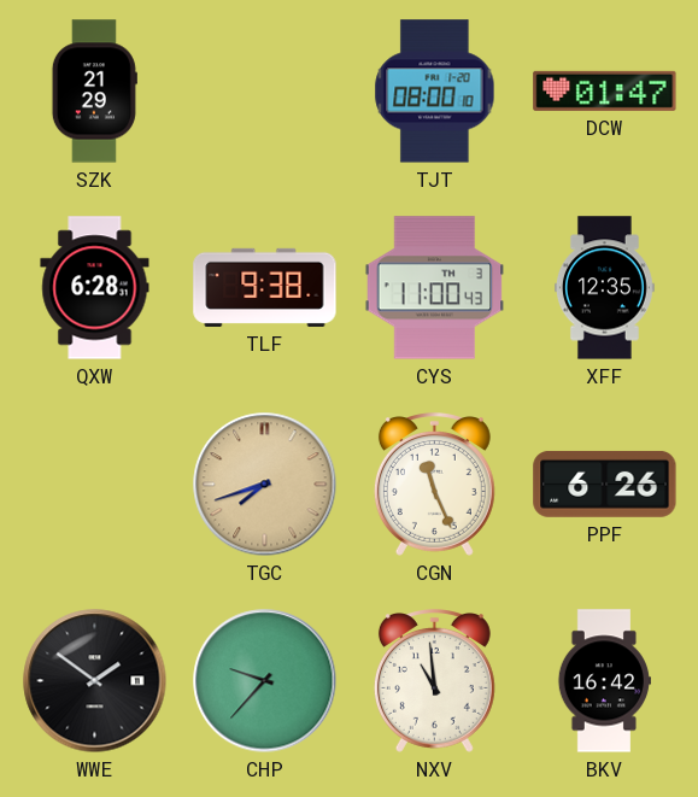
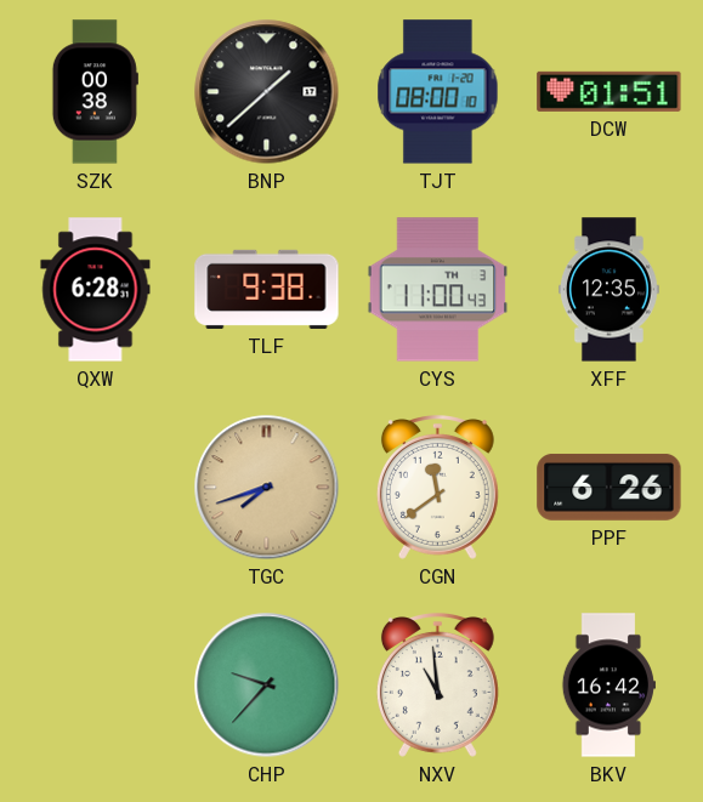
SZK: 21:29 -> 00:38 (95, 92)
BNP: none -> 1:38 (267, 92)
DCW: 01:47 -> 01:51 (610, 91)
CGN: 11:26 -> 11:39 (437, 488)
WWE: 1:51 -> none (95, 681)
